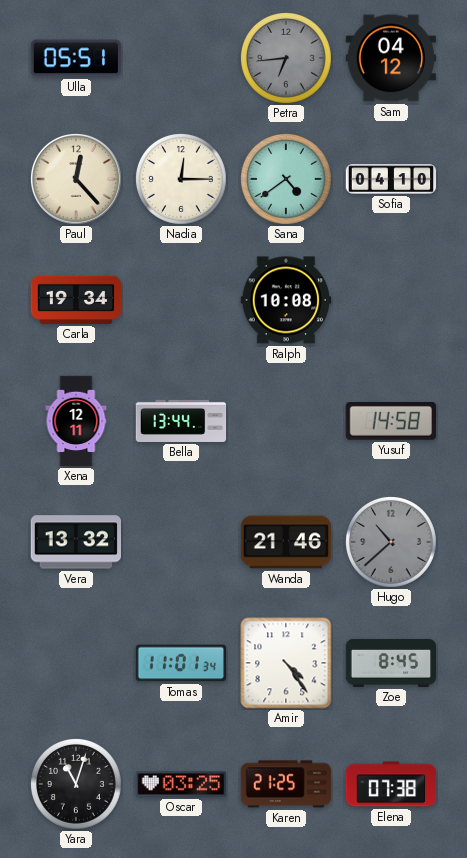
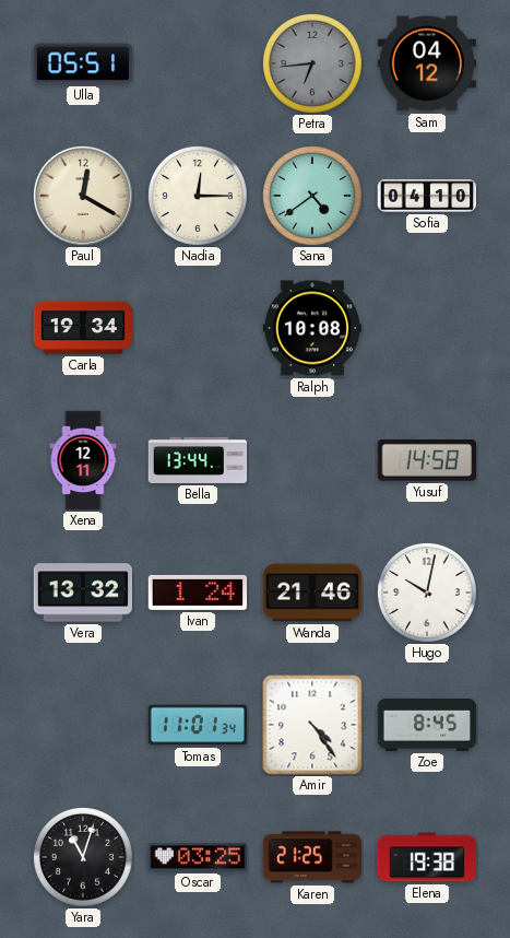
Paul: 12:23 -> 12:20 (83, 196)
Ivan: none -> 1:24 (198, 593)
Hugo: 10:38 -> 10:02 (427, 593)
Hugo dial: grey -> white (427, 593)
Elena: 07:38 -> 19:38 (427, 857)
